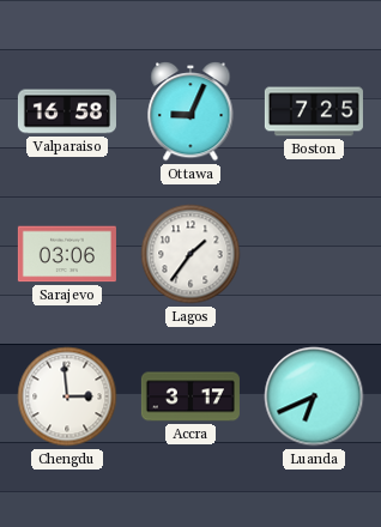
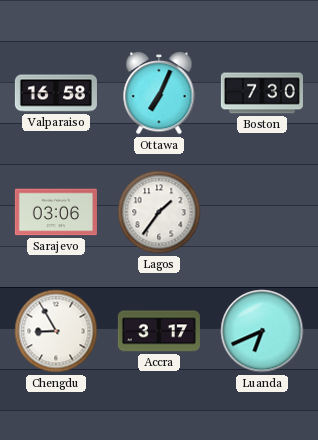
Ottawa: 9:04 -> 7:04 (159, 93)
Boston: 7:25 -> 7:30 (262, 93)
Chengdu: 2:59 -> 8:55 (56, 331)
